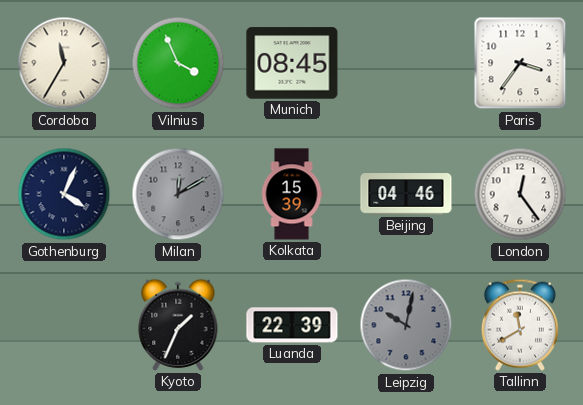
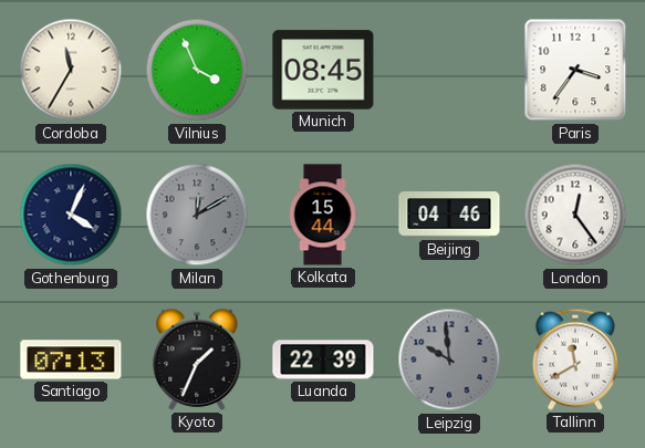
Kolkata: 15:39 -> 15:44 (323, 215)
Santiago: none -> 07:13 (71, 360)
Leipzig: 10:02 -> 9:59 (449, 360)
